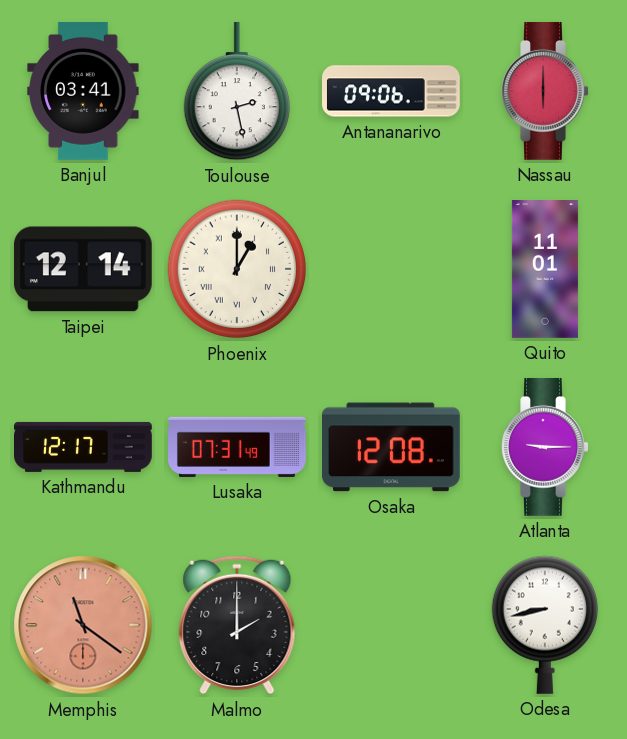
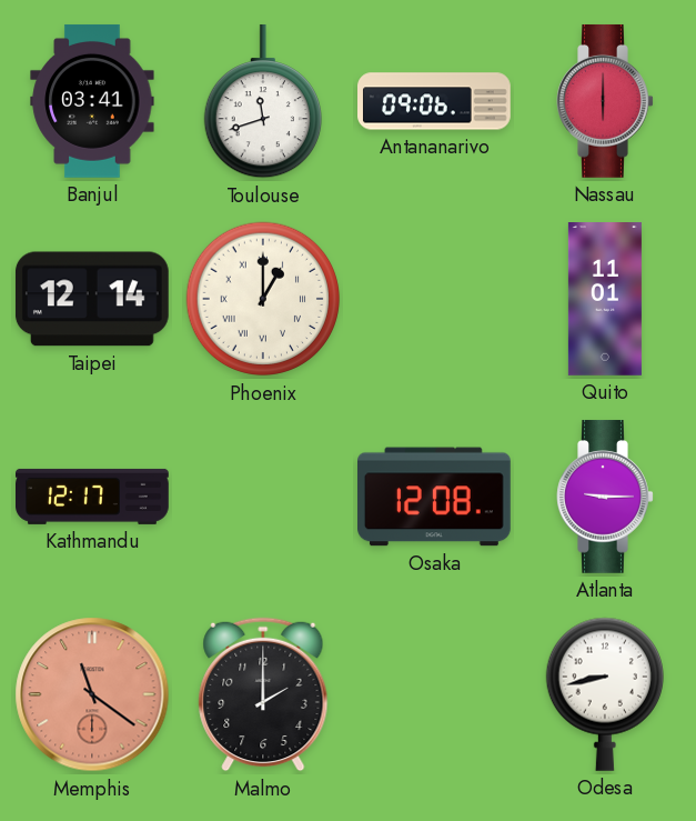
Toulouse: 2:28 -> 11:42 (263, 101)
Lusaka: 07:31 -> none (238, 447)
